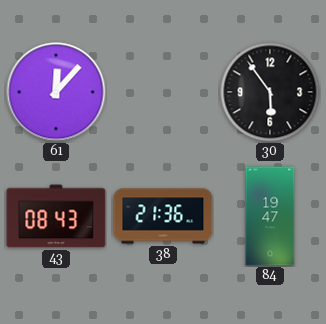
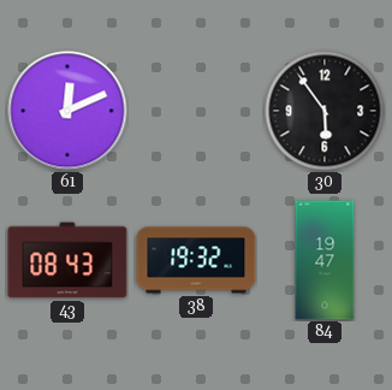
61: 12:07 -> 12:11 (67, 111)
38: 21:36 -> 19:32 (196, 260)
